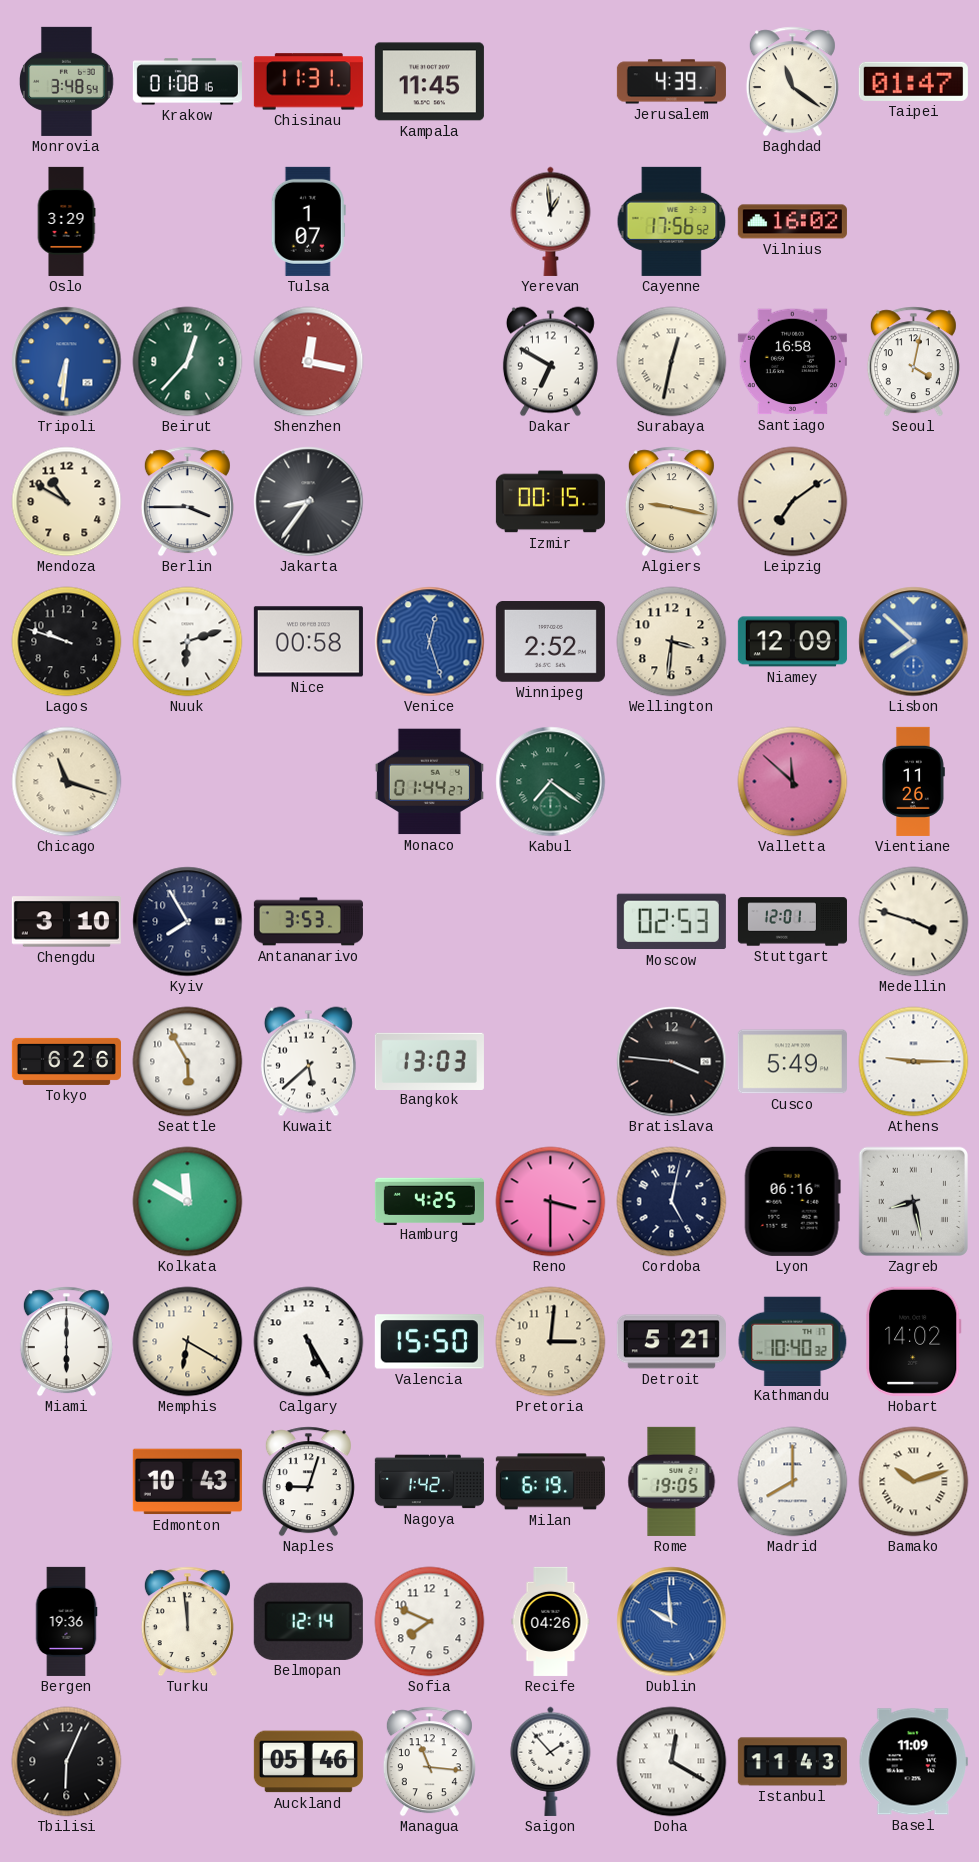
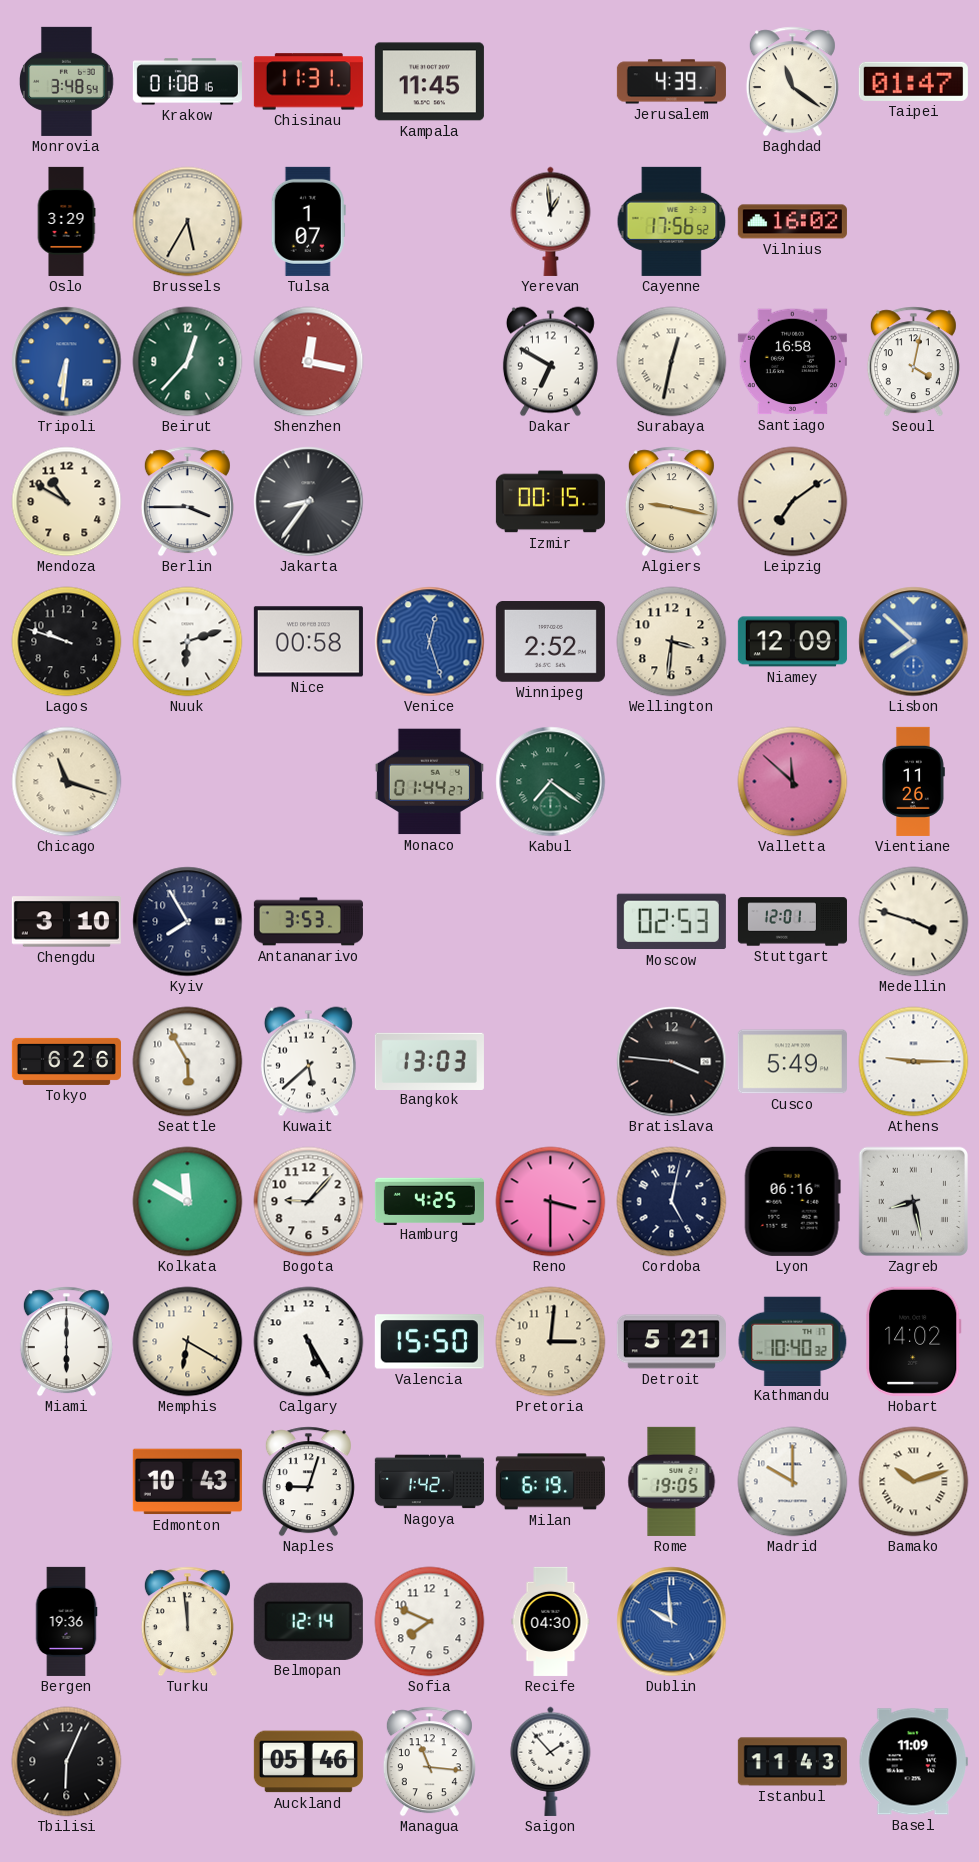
Brussels: none -> 5:35 (188, 222)
Bogota: none -> 9:07 (309, 1202)
Madrid: 8:00 -> 10:00 (793, 1482)
Recife: 04:26 -> 04:30 (551, 1621)
Doha: 12:20 -> none (672, 1762)
